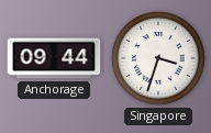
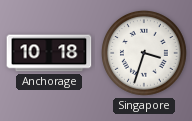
Anchorage: 09:44 -> 10:18 (49, 53)
